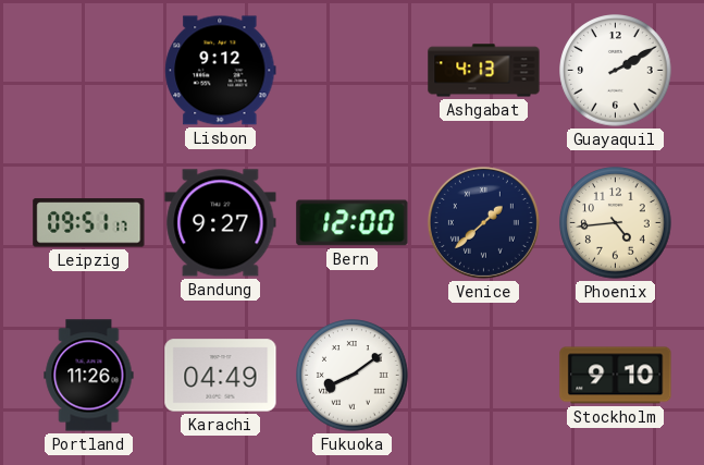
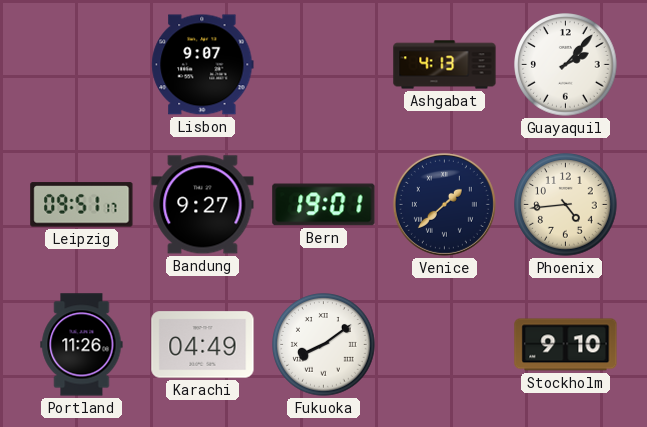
Lisbon: 9:12 -> 9:07 (203, 65)
Guayaquil: 2:10 -> 2:07 (566, 65)
Bern: 12:00 -> 19:01 (324, 205)
